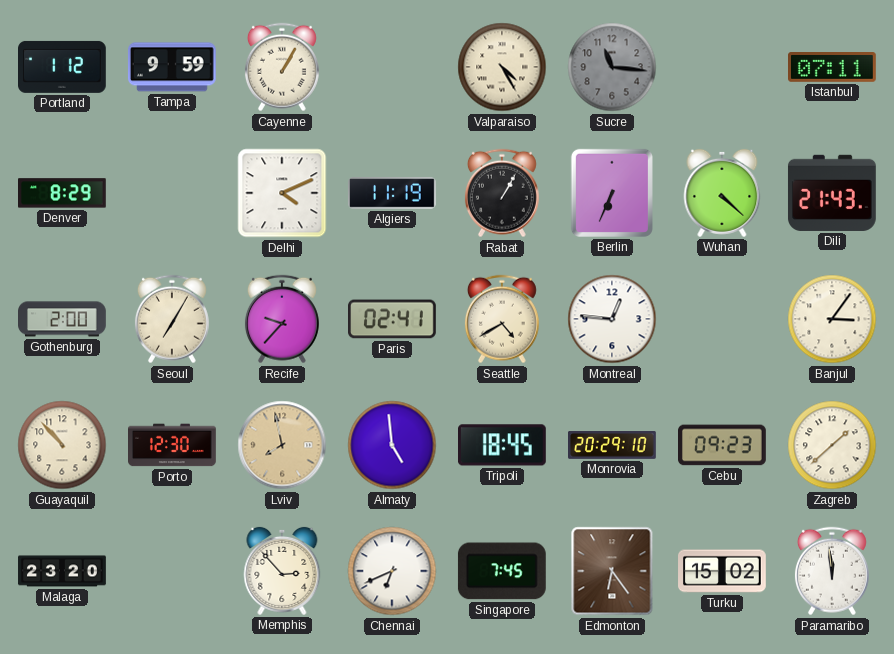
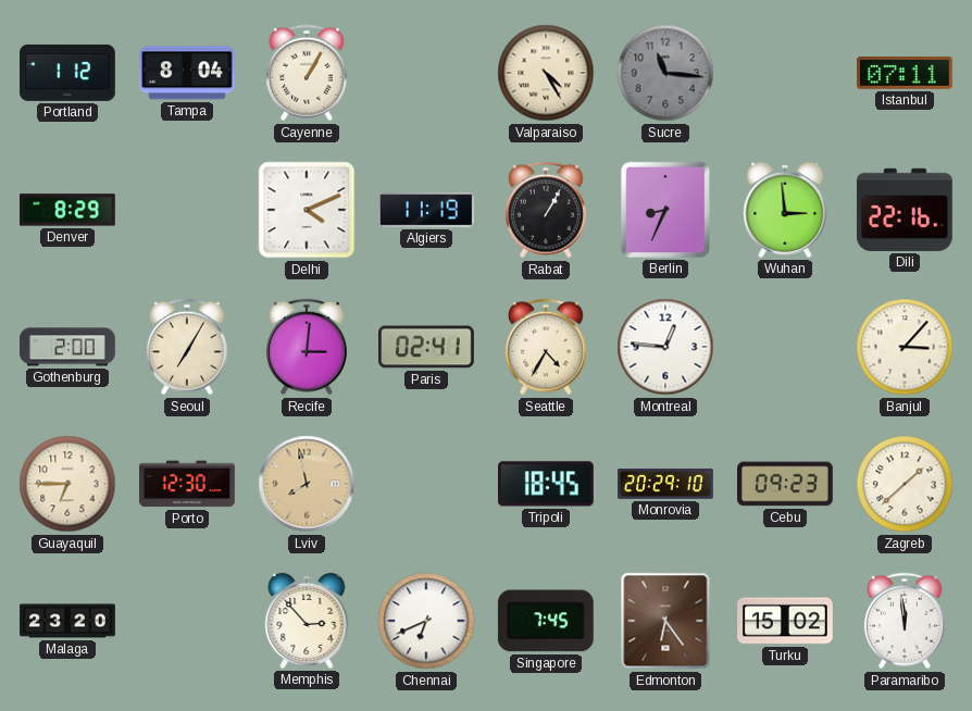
Tampa: 9:59 -> 8:04 (187, 73)
Berlin: 6:34 -> 8:34 (665, 210)
Wuhan: 4:22 -> 2:59 (785, 210)
Dili: 21:43 -> 22:16 (905, 210)
Recife: 9:37 -> 3:01 (307, 347)
Seattle: 4:40 -> 4:35 (546, 347)
Banjul: 3:06 -> 3:07 (905, 347)
Guayaquil: 10:53 -> 6:45 (67, 484)
Almaty: 4:59 -> none (392, 445)
